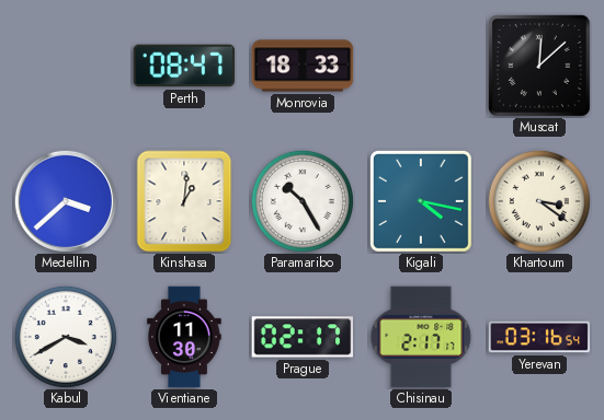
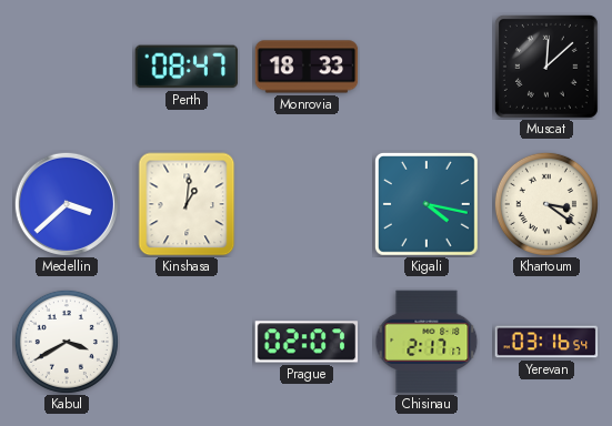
Paramaribo: 10:25 -> none (303, 201)
Vientiane: 11:30 -> none (184, 337)
Prague: 02:17 -> 02:07 (307, 342)
